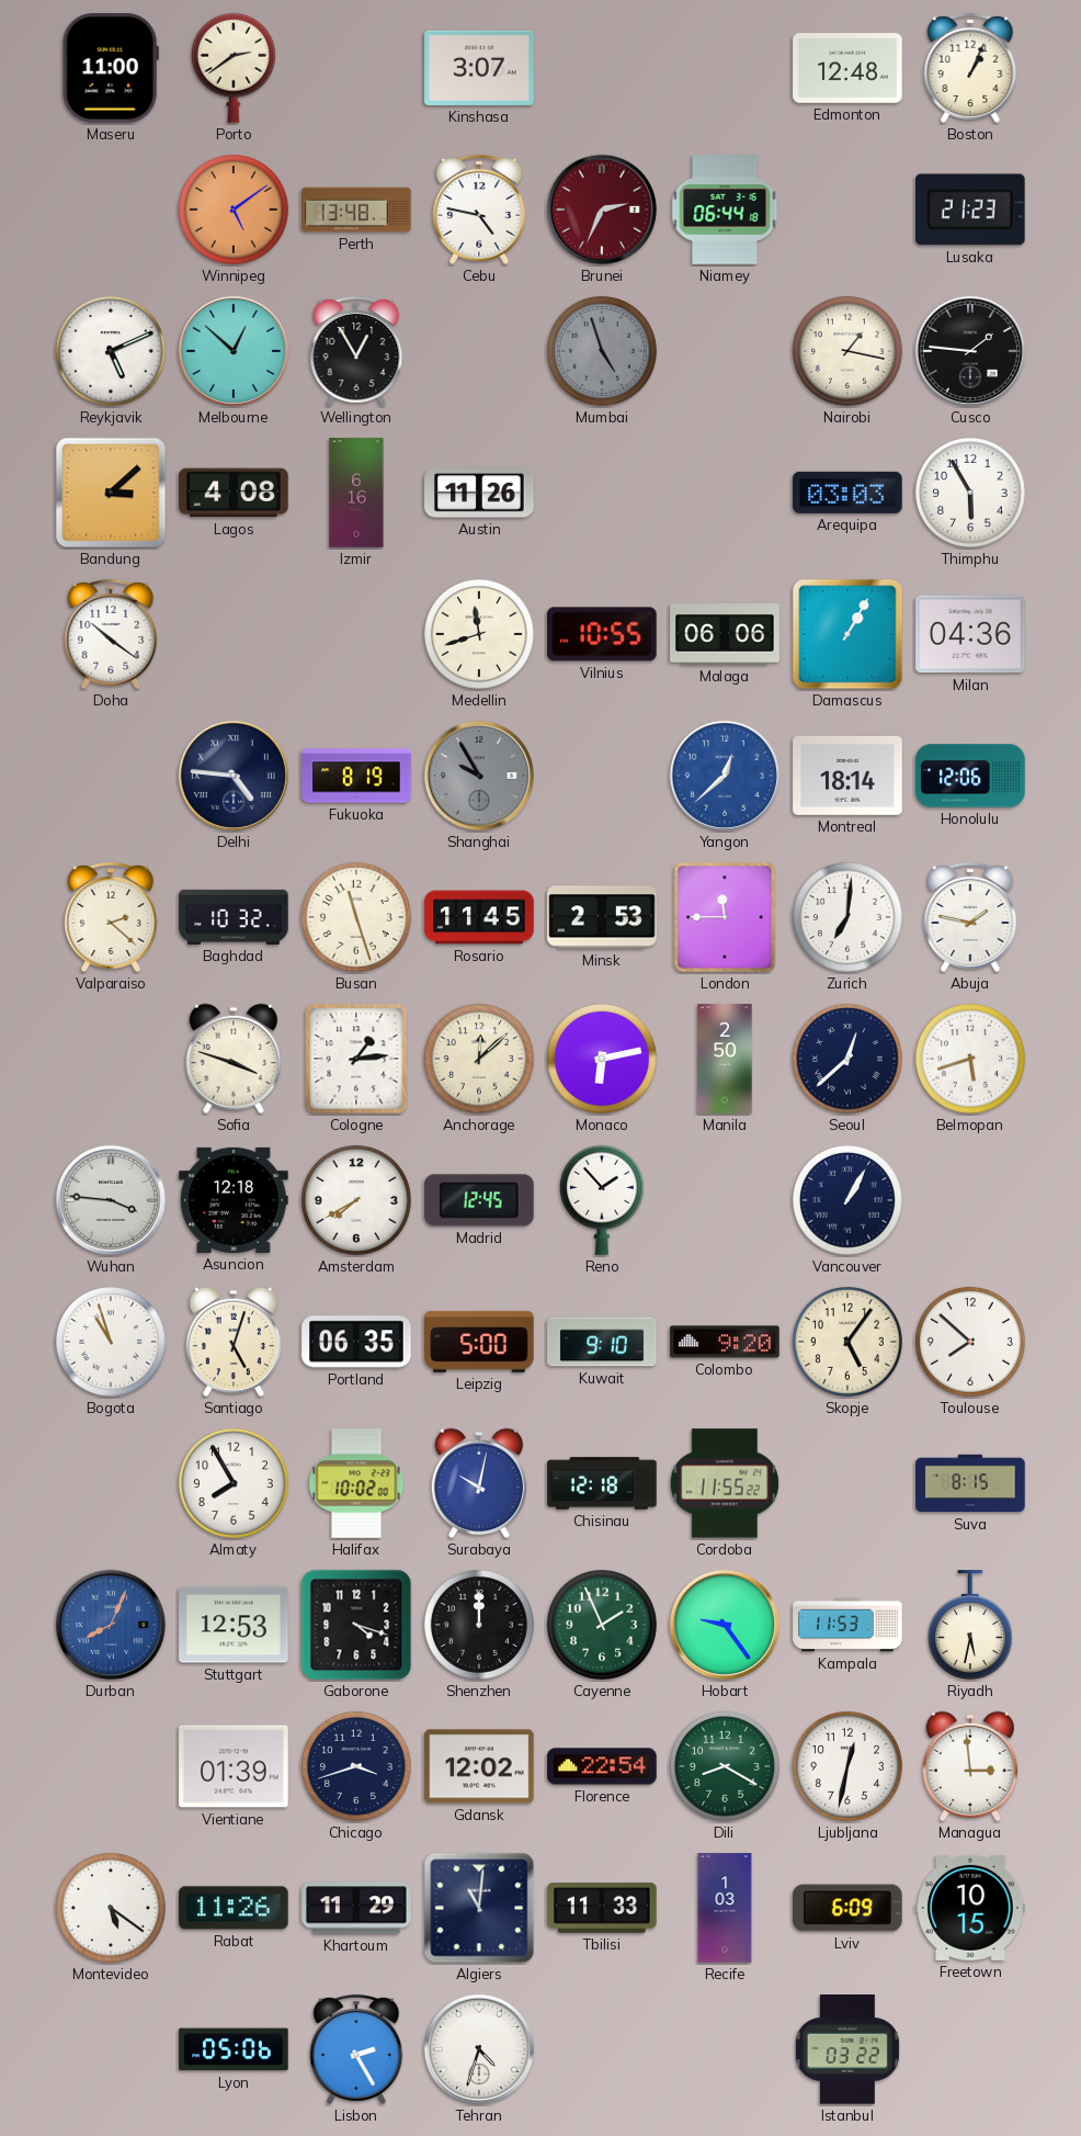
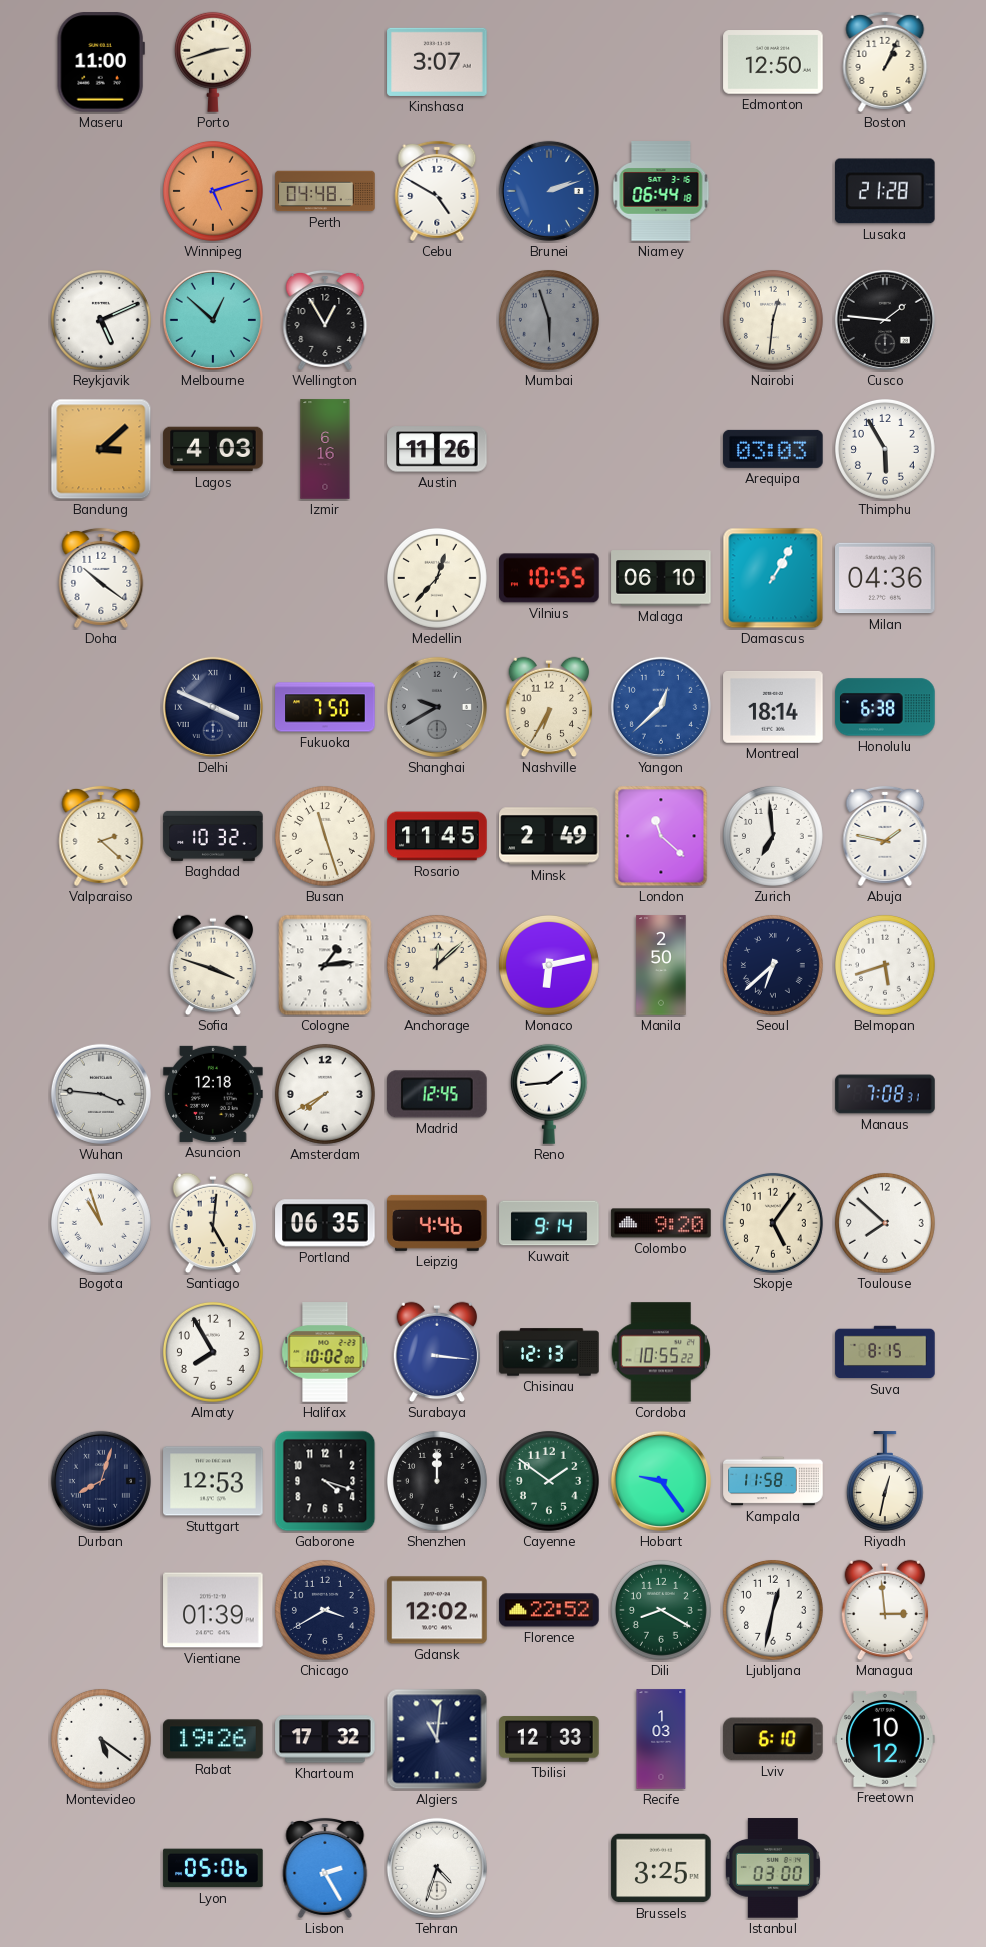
Porto: 2:39 -> 2:42 (213, 62)
Edmonton: 12:48 -> 12:50 (773, 62)
Winnipeg: 5:09 -> 5:12 (213, 191)
Perth: 13:48 -> 04:48 (325, 191)
Cebu: 4:47 -> 4:50 (437, 191)
Brunei: 2:34 -> 2:12 (549, 191)
Brunei dial: burgundy -> blue (549, 191)
Lusaka: 21:23 -> 21:28 (886, 191)
Mumbai: 4:57 -> 5:57 (549, 320)
Nairobi: 1:17 -> 12:31 (773, 320)
Lagos: 4:08 -> 4:03 (213, 449)
Medellin: 11:42 -> 12:37 (437, 578)
Malaga: 06:06 -> 06:10 (661, 578)
Delhi: 4:46 -> 3:49 (213, 707)
Fukuoka: 8:19 -> 7:50 (325, 707)
Shanghai: 9:55 -> 9:40 (437, 707)
Nashville: none -> 6:35 (549, 707)
Honolulu: 12:06 -> 6:38 (885, 707)
Minsk: 2:53 -> 2:49 (549, 836)
London: 11:45 -> 11:22 (661, 836)
Zurich: 7:01 -> 6:59 (773, 836)
Seoul: 12:38 -> 6:38 (773, 965)
Reno: 1:53 -> 1:44 (549, 1094)
Vancouver: 1:05 -> none (847, 1200)
Manaus: none -> 7:08 (885, 1094)
Santiago: 5:03 -> 5:01 (213, 1223)
Leipzig: 5:00 -> 4:46 (437, 1223)
Kuwait: 9:10 -> 9:14 (549, 1223)
Surabaya: 10:02 -> 3:16 (437, 1352)
Chisinau: 12:18 -> 12:13 (549, 1352)
Cordoba: 11:55 -> 10:55 (661, 1352)
Durban: 8:04 -> 8:03 (101, 1481)
Durban dial: blue -> navy (101, 1481)
Cayenne: 1:56 -> 1:51 (549, 1481)
Kampala: 11:53 -> 11:58 (773, 1481)
Riyadh: 5:32 -> 12:32 (885, 1481)
Chicago: 3:42 -> 3:40 (325, 1610)
Florence: 22:54 -> 22:52 (549, 1610)
Rabat: 11:26 -> 19:26 (213, 1739)
Khartoum: 11:29 -> 17:32 (325, 1739)
Tbilisi: 11:33 -> 12:33 (549, 1739)
Lviv: 6:09 -> 6:10 (773, 1739)
Freetown: 10:15 -> 10:12 (885, 1739)
Brussels: none -> 3:25 (661, 1868)
Istanbul: 03:22 -> 03:00 (773, 1868)
